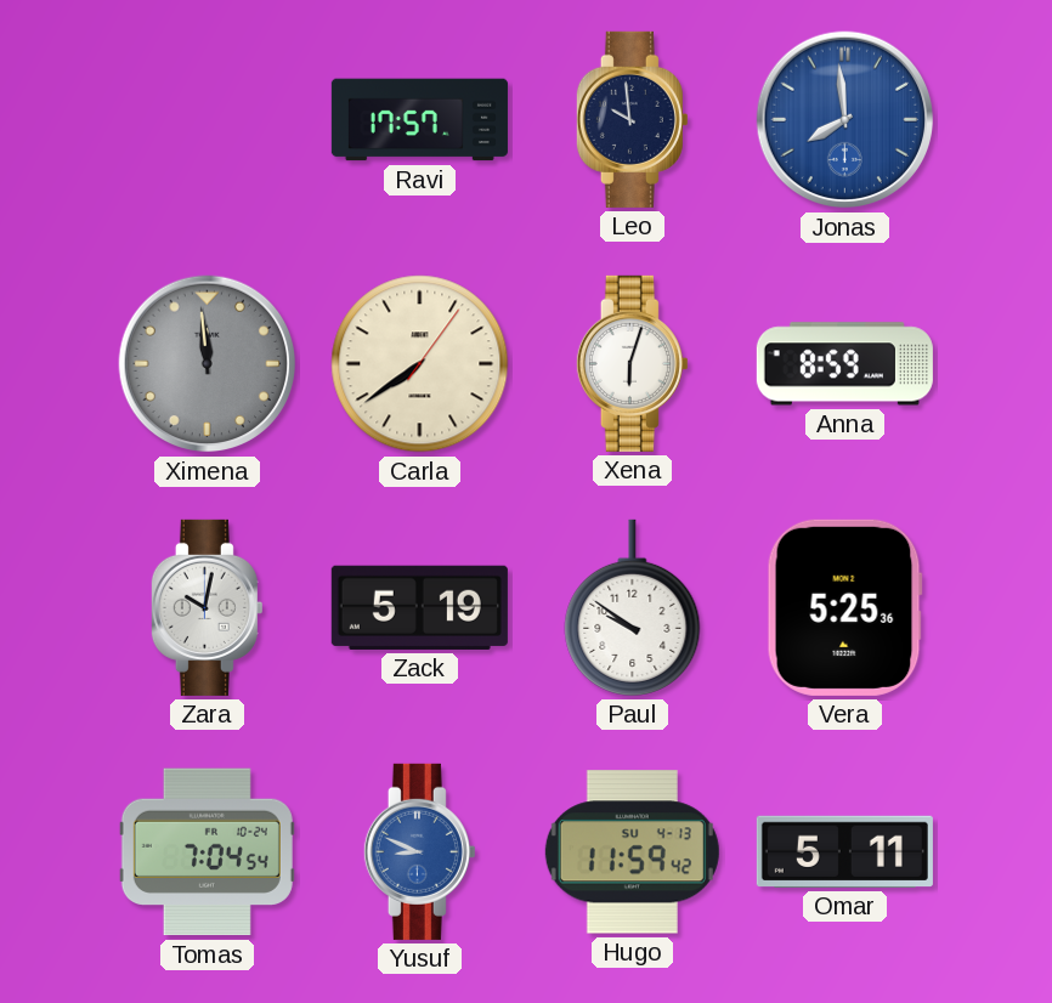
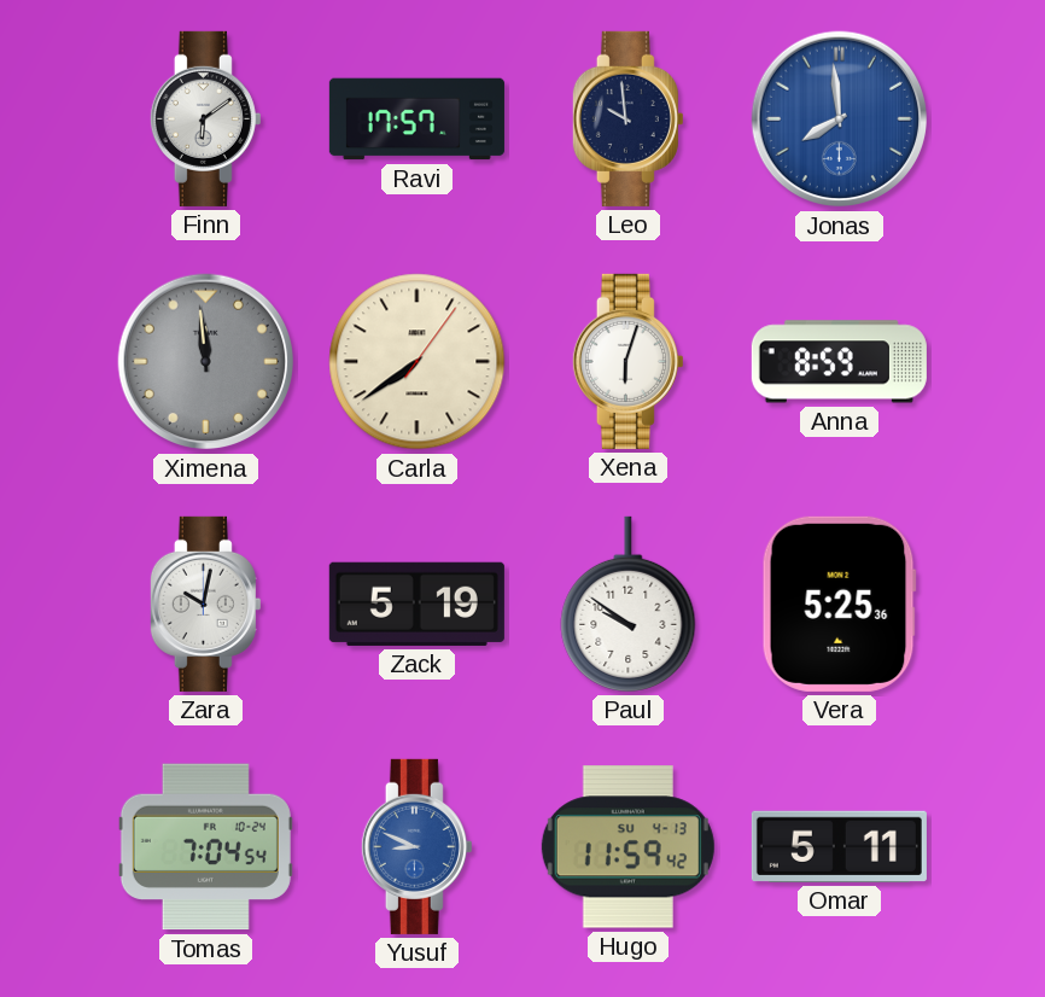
Finn: none -> 6:09 (205, 118)
